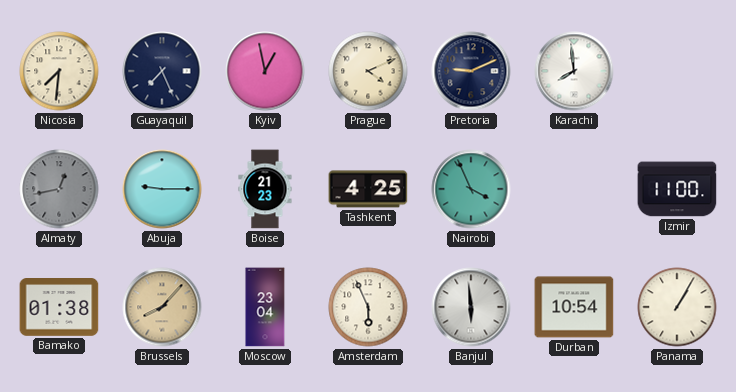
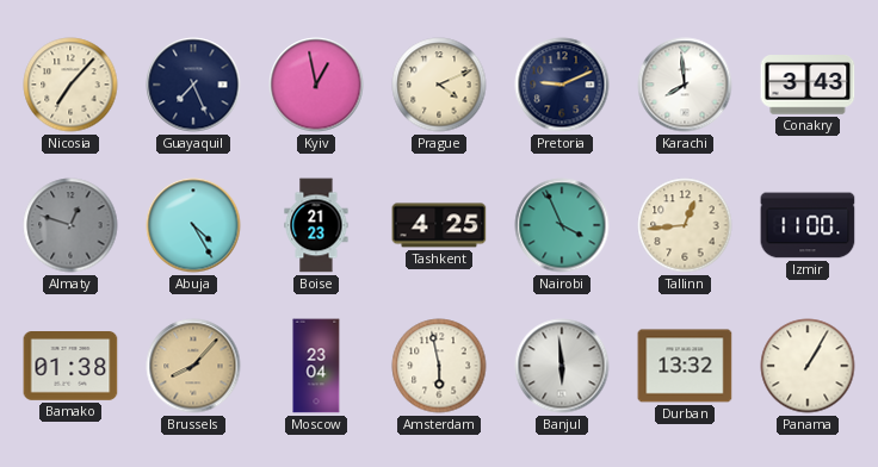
Nicosia: 7:31 -> 7:07 (70, 85)
Conakry: none -> 3:43 (808, 85)
Almaty: 12:43 -> 12:48 (70, 225)
Abuja: 9:15 -> 4:25 (193, 225)
Tallinn: none -> 12:44 (685, 225)
Amsterdam: 5:56 -> 5:58 (439, 366)
Durban: 10:54 -> 13:32 (685, 366)
